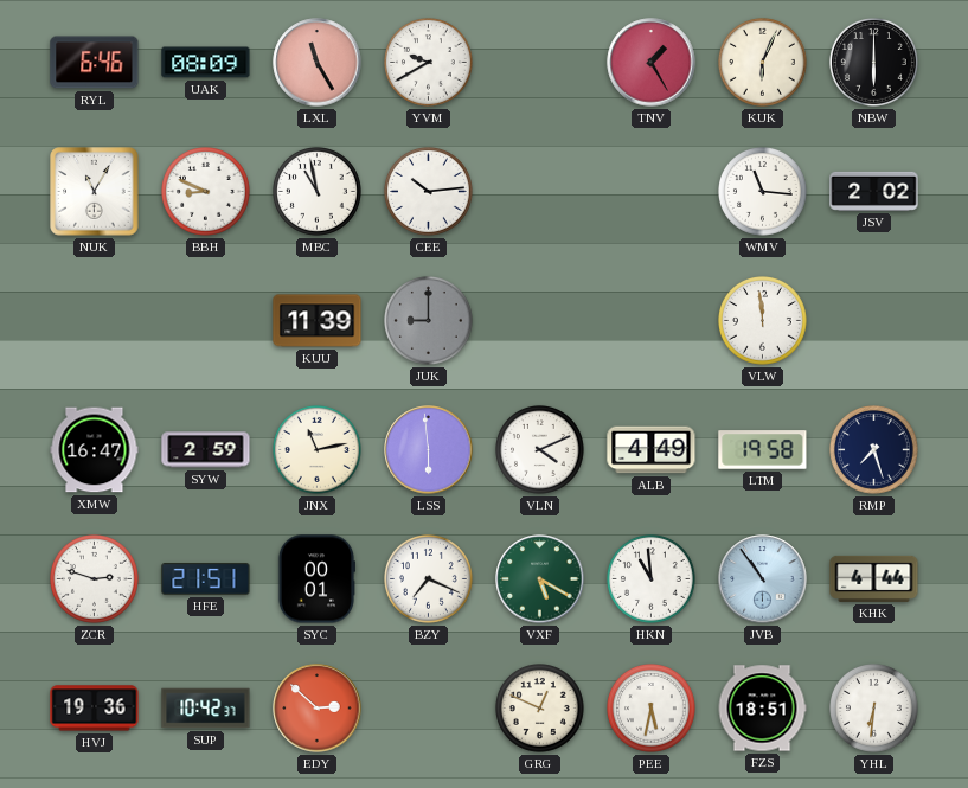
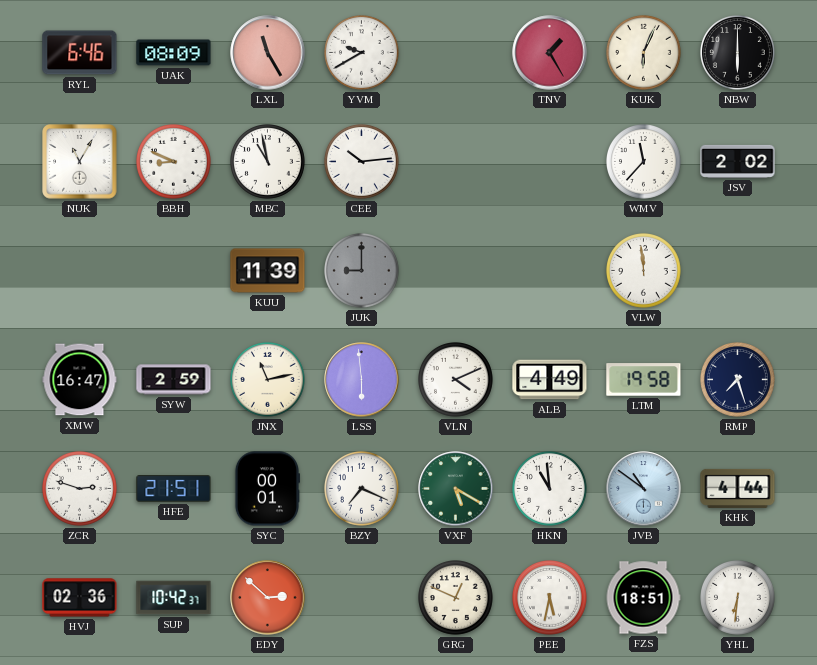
WMV: 11:16 -> 11:37 (644, 162)
JVB: 10:54 -> 10:51 (644, 489)
HVJ: 19:36 -> 02:36 (80, 598)
